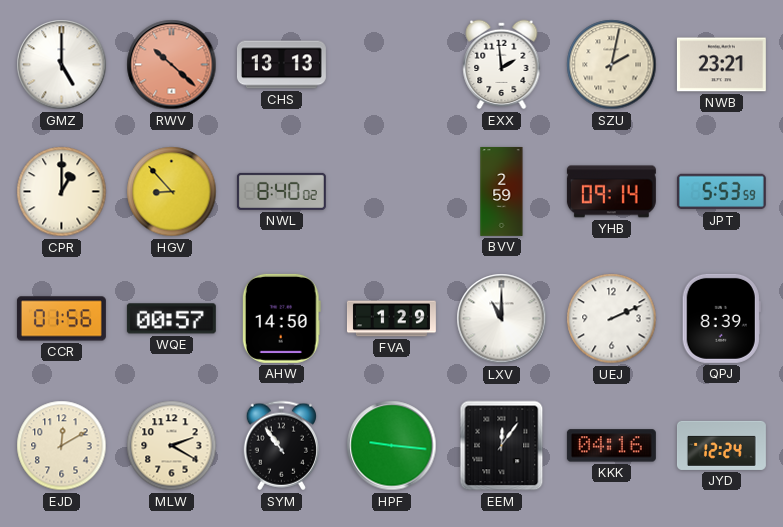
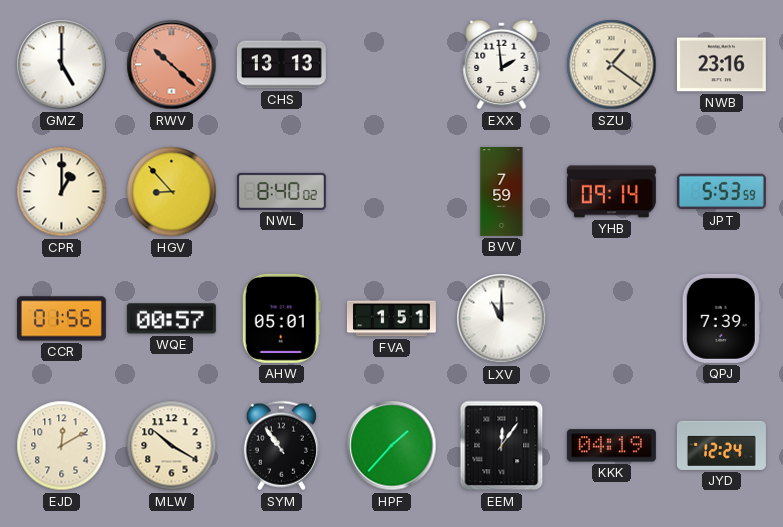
SZU: 2:02 -> 1:21 (612, 65)
NWB: 23:21 -> 23:16 (721, 65)
BVV: 2:59 -> 7:59 (502, 191)
AHW: 14:50 -> 05:01 (281, 318)
FVA: 1:29 -> 1:51 (391, 319)
UEJ: 2:11 -> none (612, 319)
QPJ: 8:39 -> 7:39 (721, 318)
MLW: 2:20 -> 10:20 (172, 446)
HPF: 9:16 -> 1:37 (392, 446)
KKK: 04:16 -> 04:19 (611, 446)
